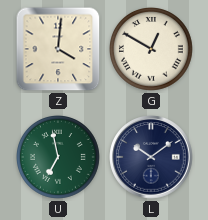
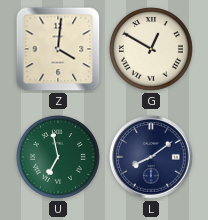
L: 10:09 -> 8:09 (151, 157)
